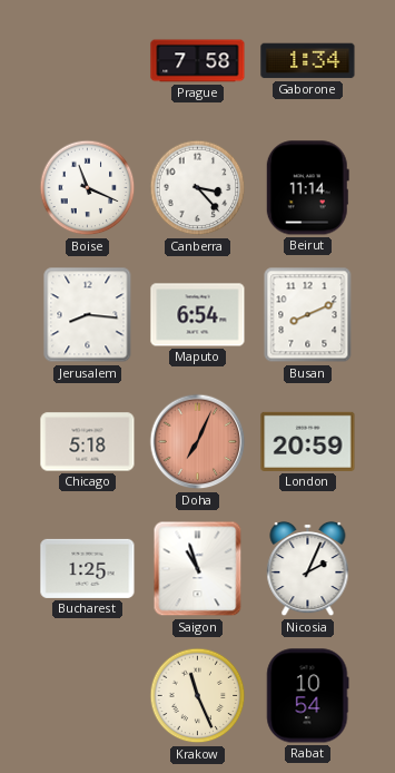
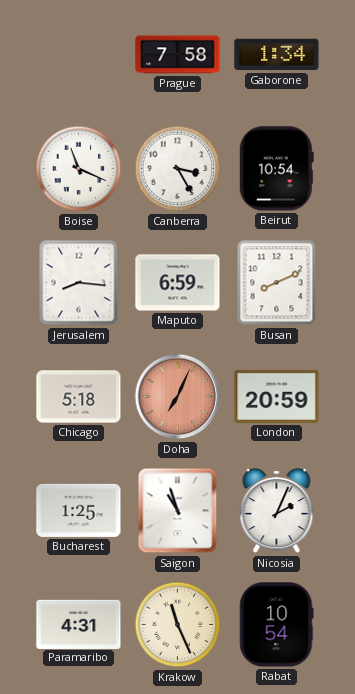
Canberra: 3:23 -> 3:25 (178, 169)
Beirut: 11:14 -> 10:54 (276, 169)
Maputo: 6:54 -> 6:59 (178, 283)
Paramaribo: none -> 4:31 (79, 624)
